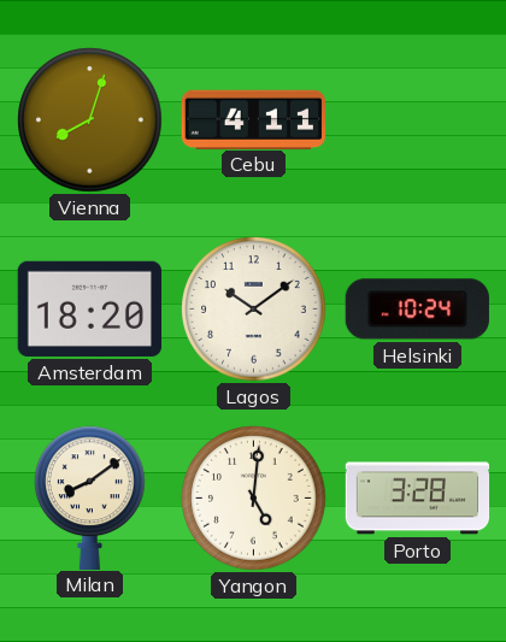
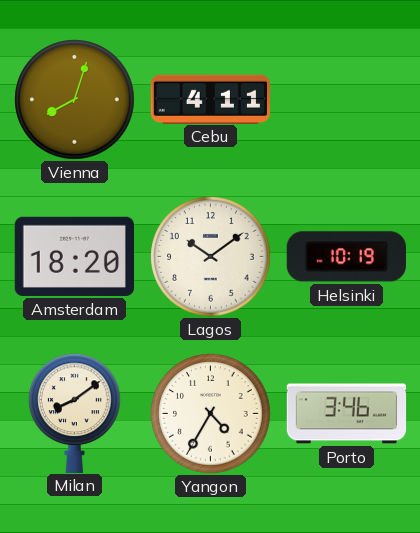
Helsinki: 10:24 -> 10:19 (346, 257)
Yangon: 5:01 -> 4:35 (211, 414)
Porto: 3:28 -> 3:46 (347, 414)
